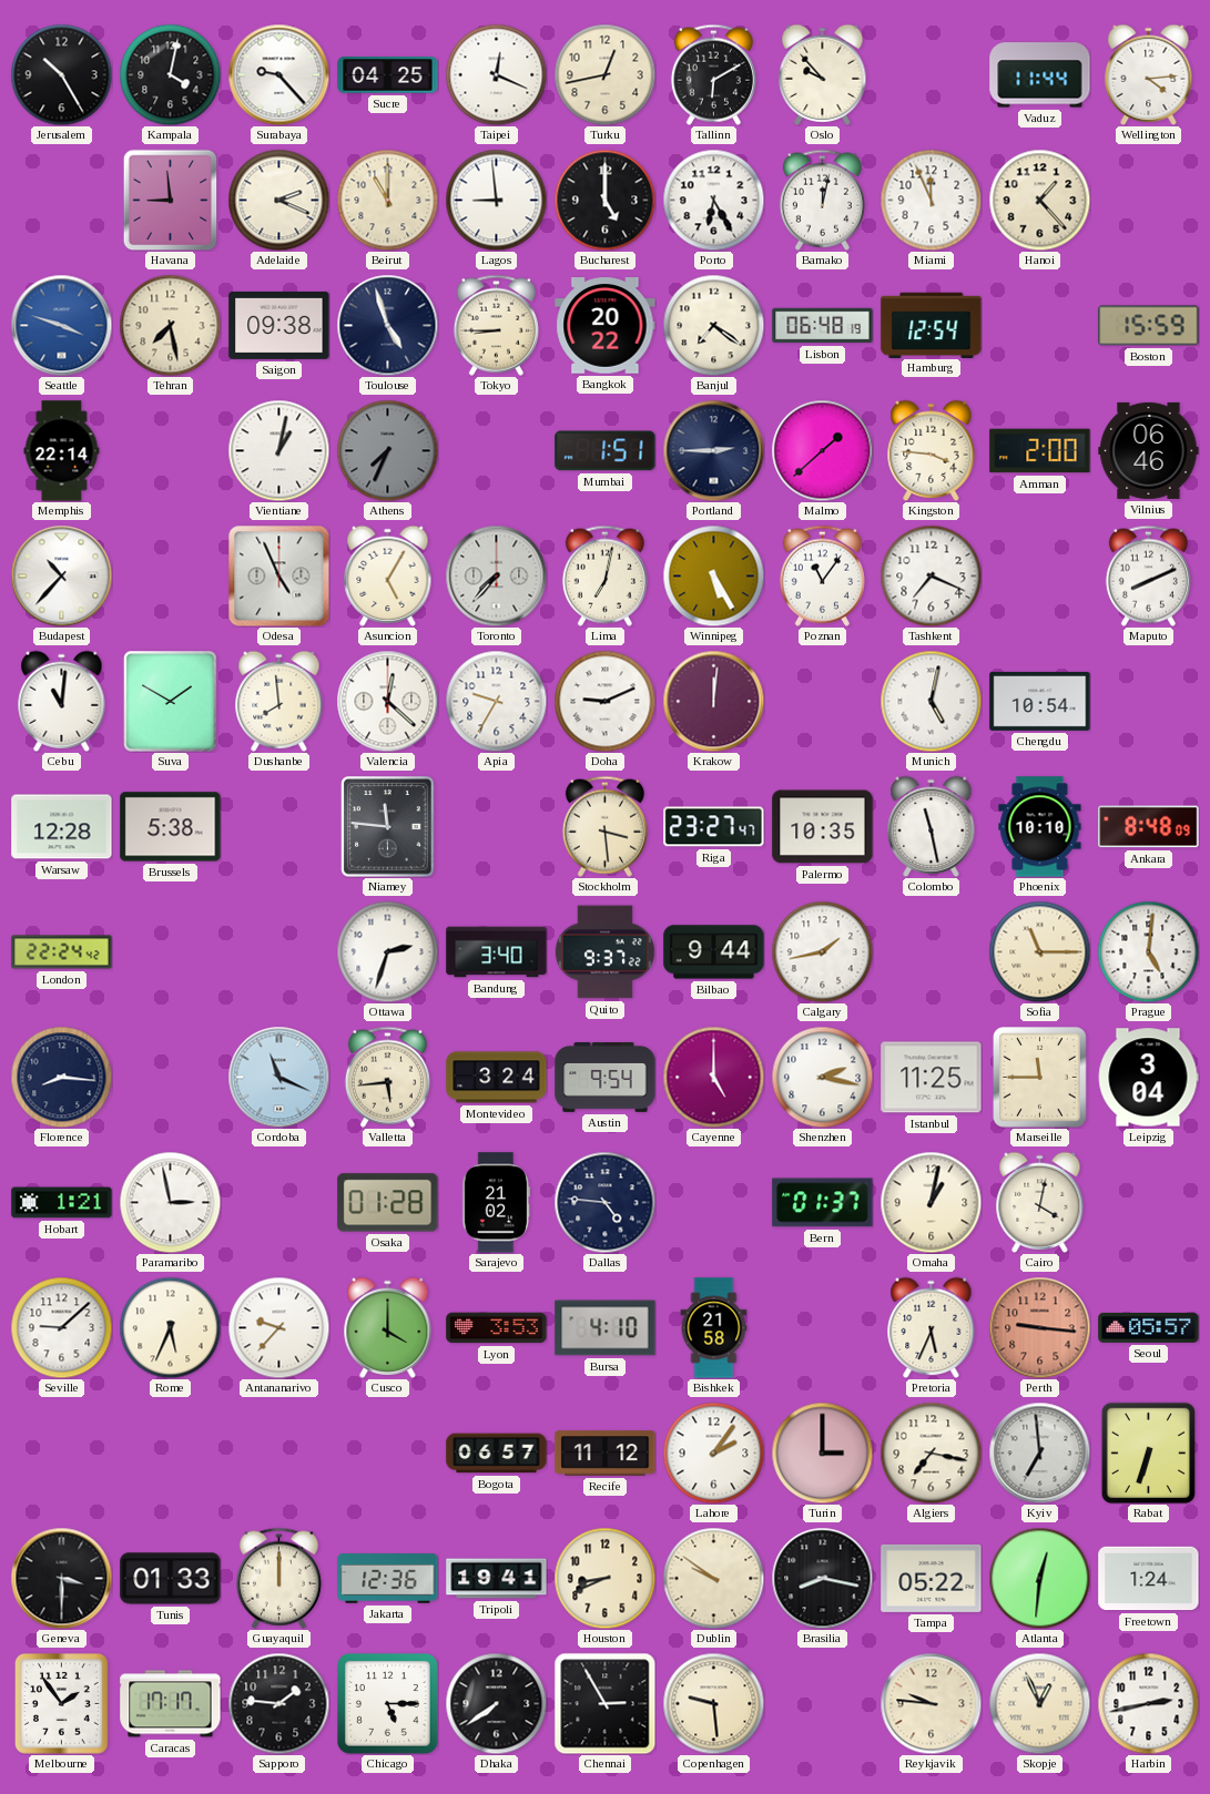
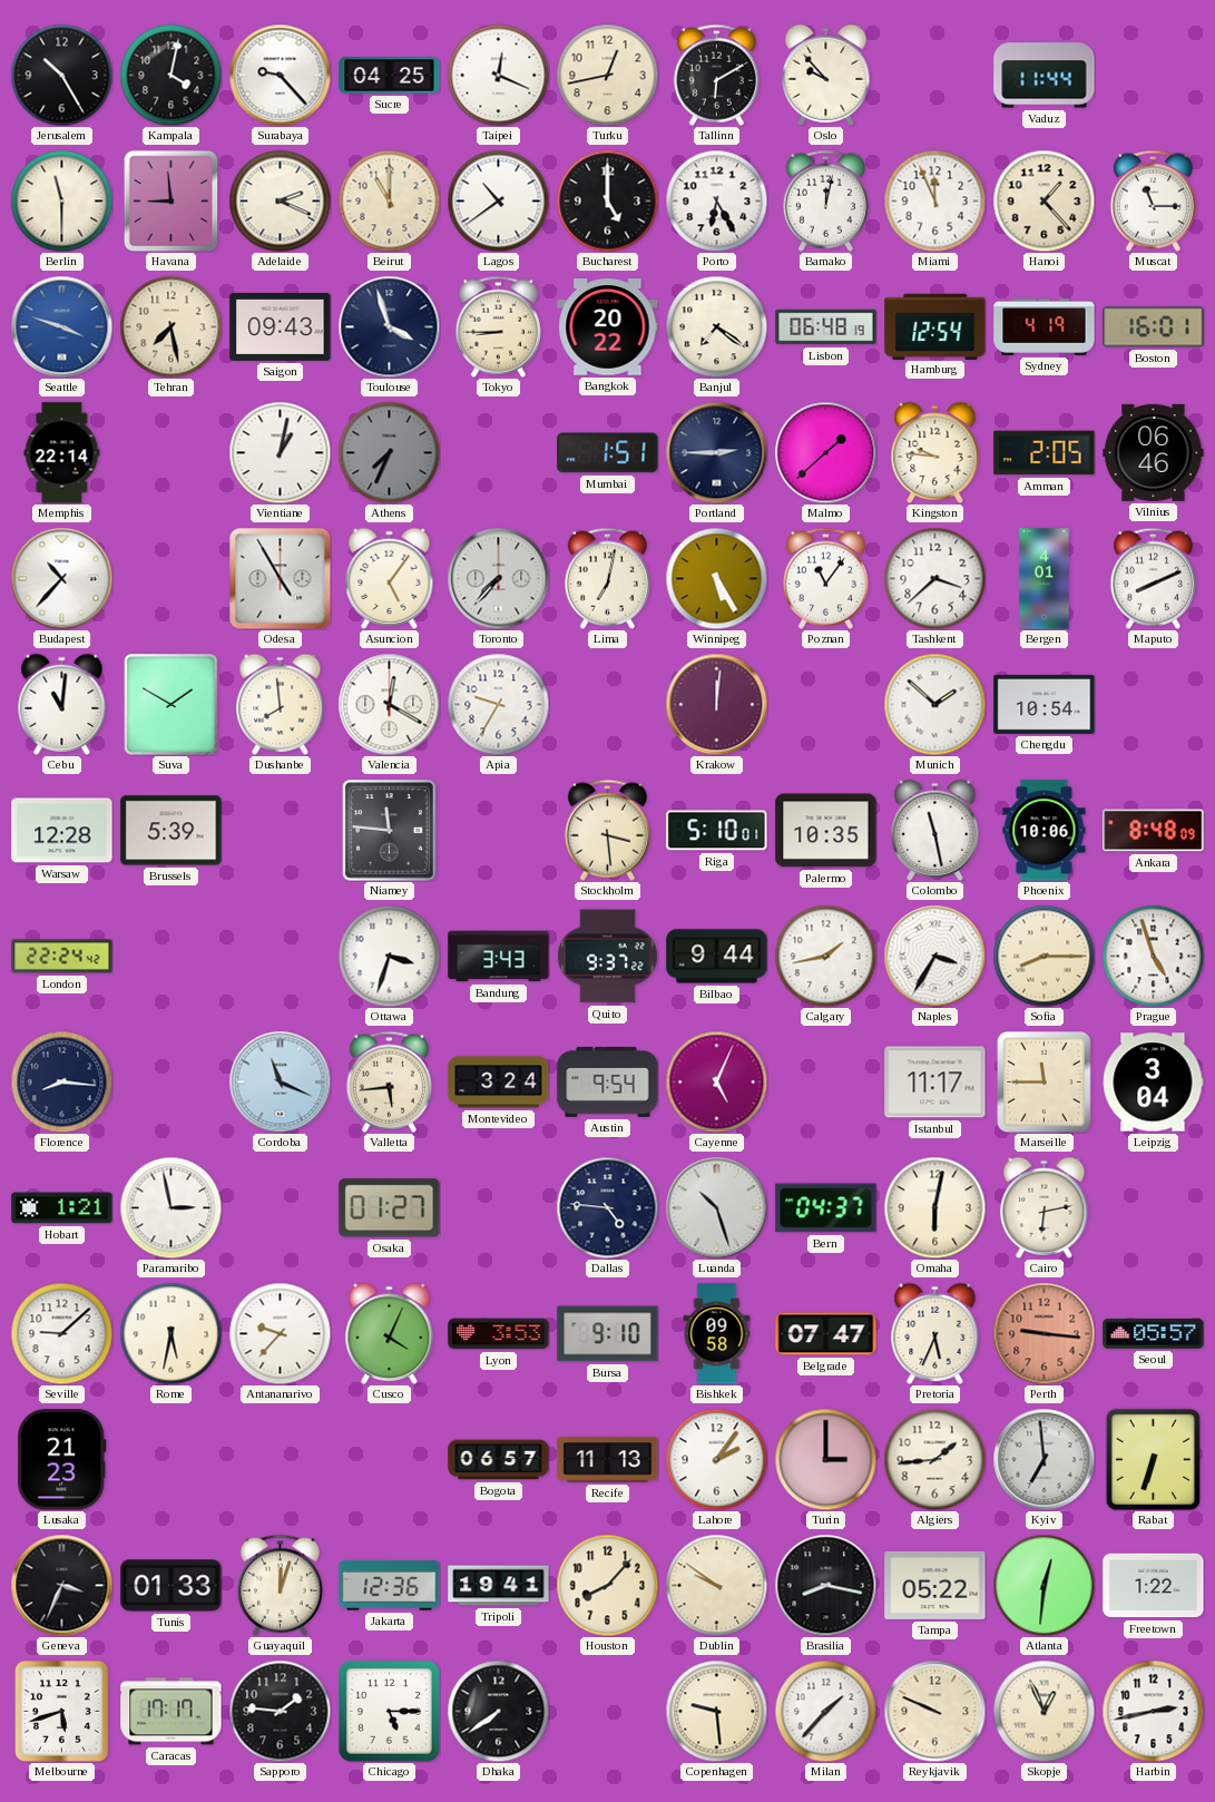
Wellington: 4:14 -> none (1149, 74)
Berlin: none -> 11:30 (61, 200)
Lagos: 8:59 -> 10:39 (498, 200)
Muscat: none -> 11:15 (1153, 200)
Saigon: 09:38 -> 09:43 (281, 326)
Toulouse: 4:57 -> 3:57 (389, 326)
Sydney: none -> 4:19 (1045, 326)
Boston: 15:59 -> 16:01 (1154, 327)
Kingston: 3:46 -> 9:46 (935, 452)
Amman: 2:00 -> 2:05 (1045, 453)
Odesa: 4:56 -> 4:55 (280, 578)
Asuncion: 5:05 -> 5:06 (390, 578)
Tashkent: 7:19 -> 3:38 (934, 578)
Bergen: none -> 4:01 (1045, 579)
Valencia: 12:22 -> 12:20 (389, 704)
Doha: 9:11 -> none (604, 701)
Munich: 5:02 -> 1:52 (934, 704)
Brussels: 5:38 -> 5:39 (172, 831)
Riga: 23:27 -> 5:10 (717, 831)
Phoenix: 10:10 -> 10:06 (1045, 831)
Ottawa: 2:33 -> 3:33 (389, 956)
Bandung: 3:40 -> 3:43 (499, 957)
Naples: none -> 3:35 (934, 956)
Sofia: 11:15 -> 8:15 (1043, 956)
Prague: 5:01 -> 4:57 (1153, 956)
Cayenne: 5:00 -> 5:04 (716, 1081)
Shenzhen: 2:17 -> none (822, 1077)
Istanbul: 11:25 -> 11:17 (935, 1083)
Osaka: 01:28 -> 01:27 (390, 1208)
Sarajevo: 21:02 -> none (497, 1203)
Luanda: none -> 10:27 (716, 1207)
Bern: 01:37 -> 04:37 (826, 1208)
Omaha: 1:02 -> 6:02 (934, 1207)
Cairo: 4:02 -> 6:13 (1045, 1207)
Rome: 5:34 -> 5:32 (170, 1333)
Cusco: 4:00 -> 4:04 (390, 1333)
Bursa: 4:10 -> 9:10 (608, 1334)
Bishkek: 21:58 -> 09:58 (717, 1334)
Belgrade: none -> 07:47 (826, 1334)
Lusaka: none -> 21:23 (62, 1460)
Recife: 11:12 -> 11:13 (608, 1460)
Algiers: 7:17 -> 1:44 (934, 1459)
Geneva: 3:30 -> 3:34 (61, 1585)
Guayaquil: 12:00 -> 12:03 (280, 1585)
Houston: 8:41 -> 8:07 (607, 1585)
Freetown: 1:24 -> 1:22 (1154, 1586)
Melbourne: 1:54 -> 5:42 (62, 1712)
Chennai: 2:55 -> none (604, 1703)
Milan: none -> 1:37 (825, 1711)
Reykjavik: 9:46 -> 9:49 (934, 1711)
